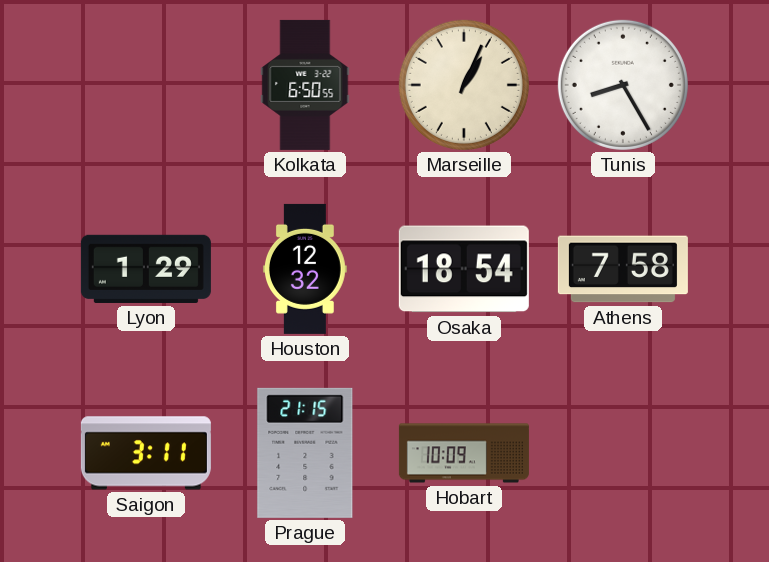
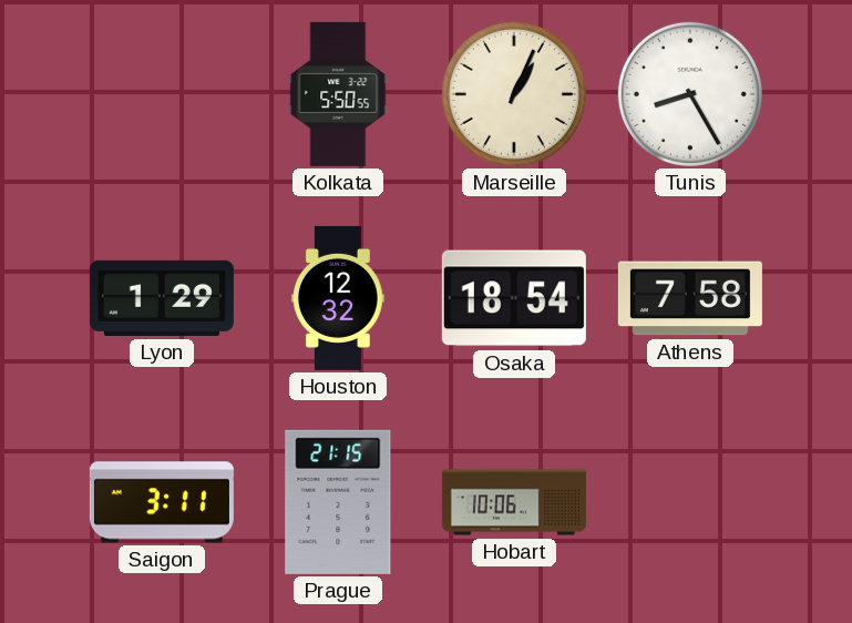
Kolkata: 6:50 -> 5:50 (338, 94)
Hobart: 10:09 -> 10:06 (514, 502)
